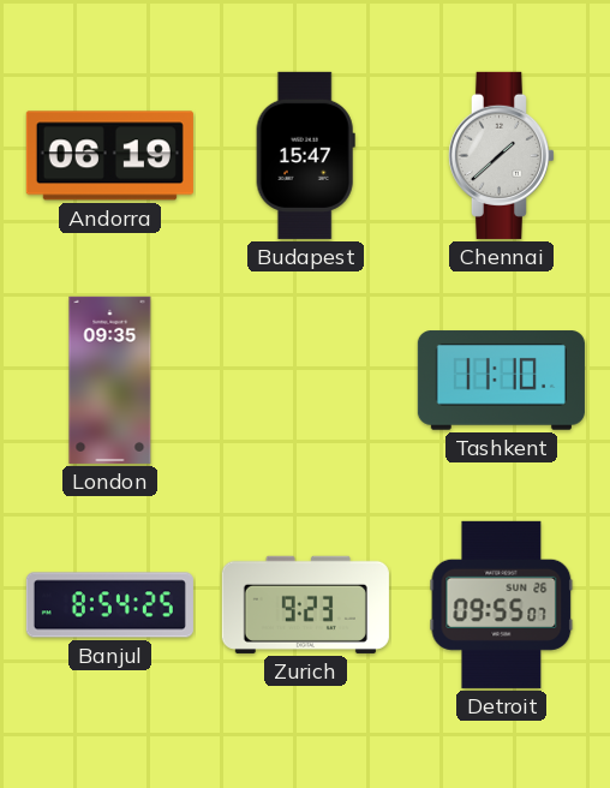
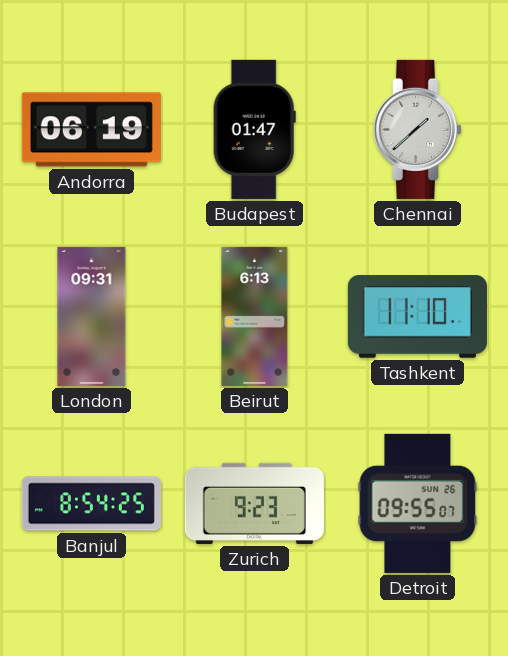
Budapest: 15:47 -> 01:47 (254, 129)
London: 09:35 -> 09:31 (92, 316)
Beirut: none -> 6:13 (255, 316)
